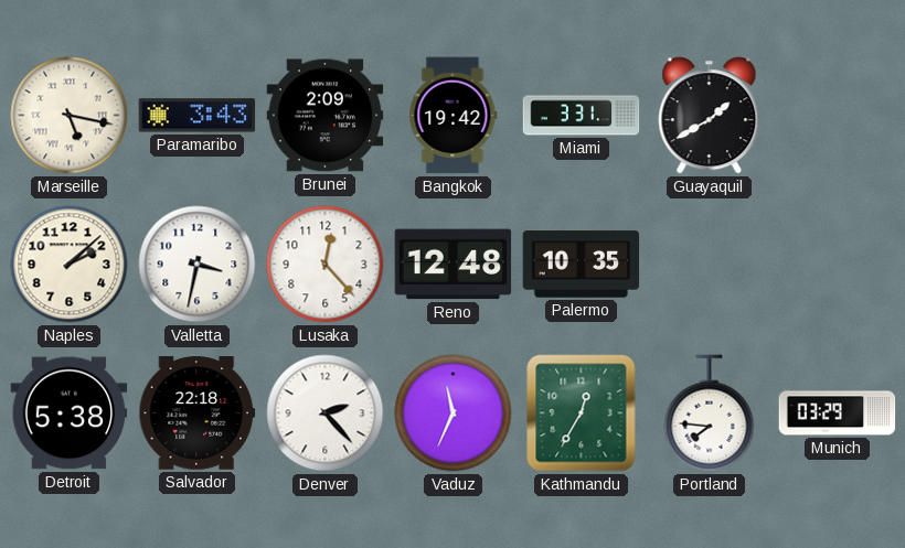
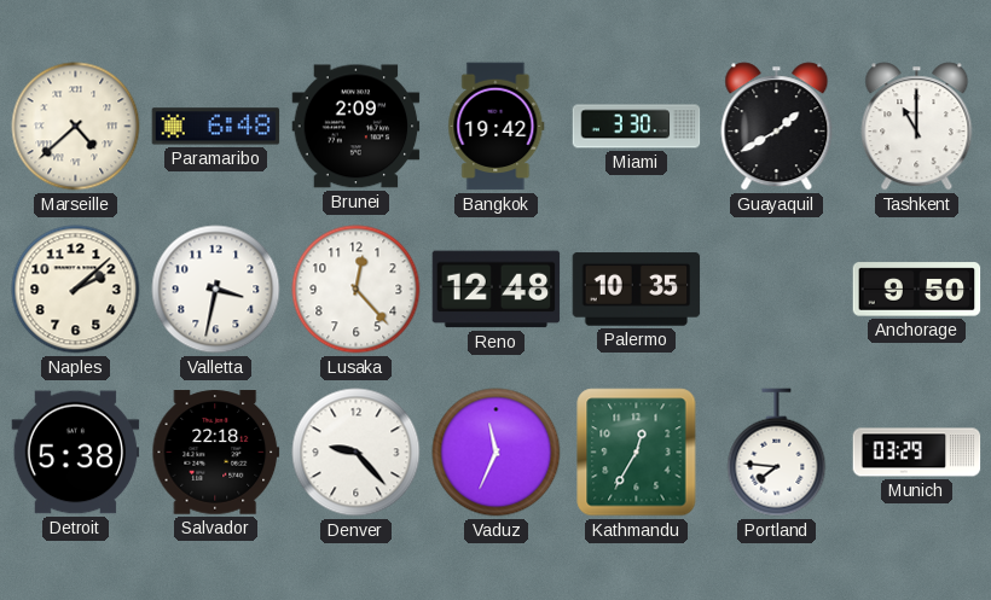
Marseille: 5:17 -> 4:38 (76, 127)
Paramaribo: 3:43 -> 6:48 (216, 127)
Miami: 3:31 -> 3:30 (637, 127)
Tashkent: none -> 11:00 (917, 127)
Anchorage: none -> 9:50 (917, 290)
Denver: 2:23 -> 9:23 (357, 453)
